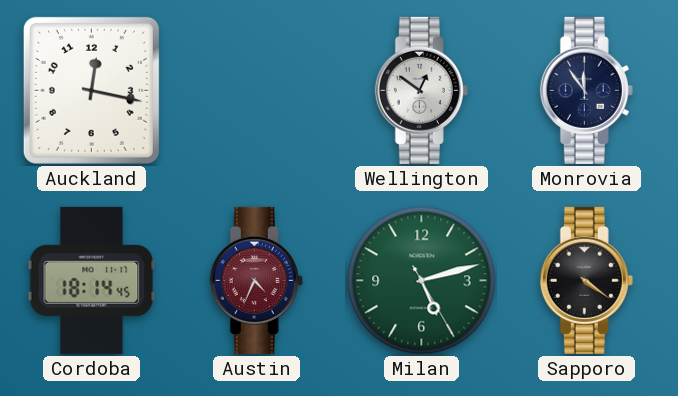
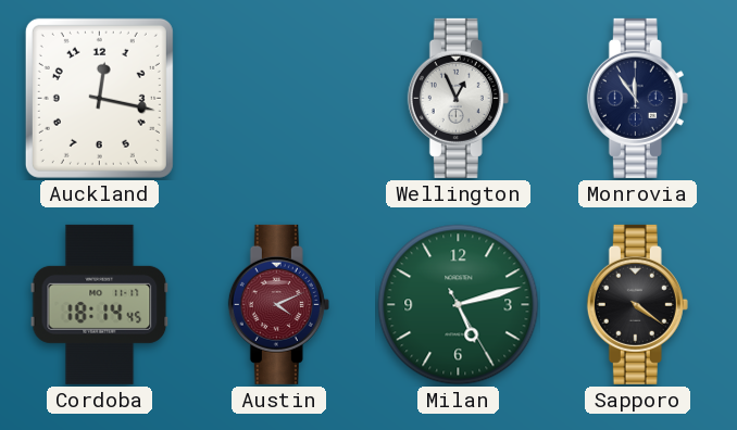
Wellington: 12:51 -> 12:56 (458, 98)
Austin: 4:34 -> 4:11 (278, 304)
